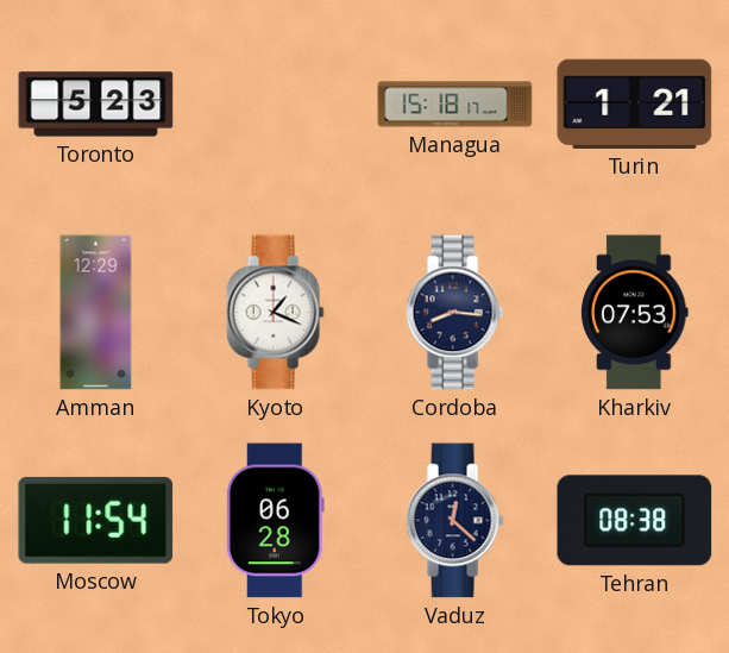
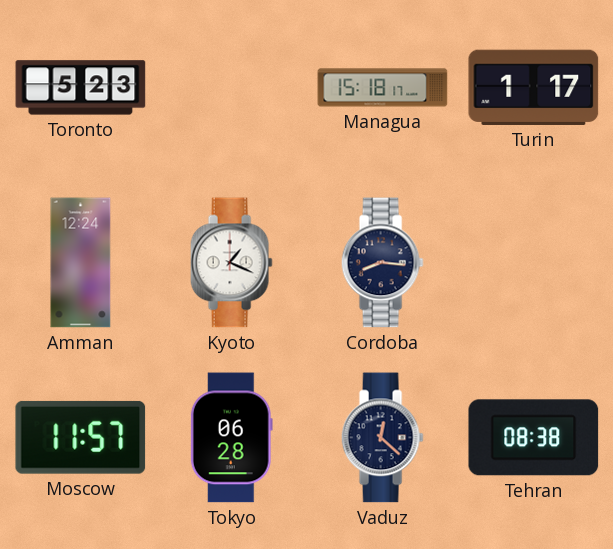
Turin: 1:21 -> 1:17 (534, 87)
Amman: 12:29 -> 12:24 (81, 263)
Kharkiv: 07:53 -> none (635, 313)
Moscow: 11:54 -> 11:57 (81, 437)
